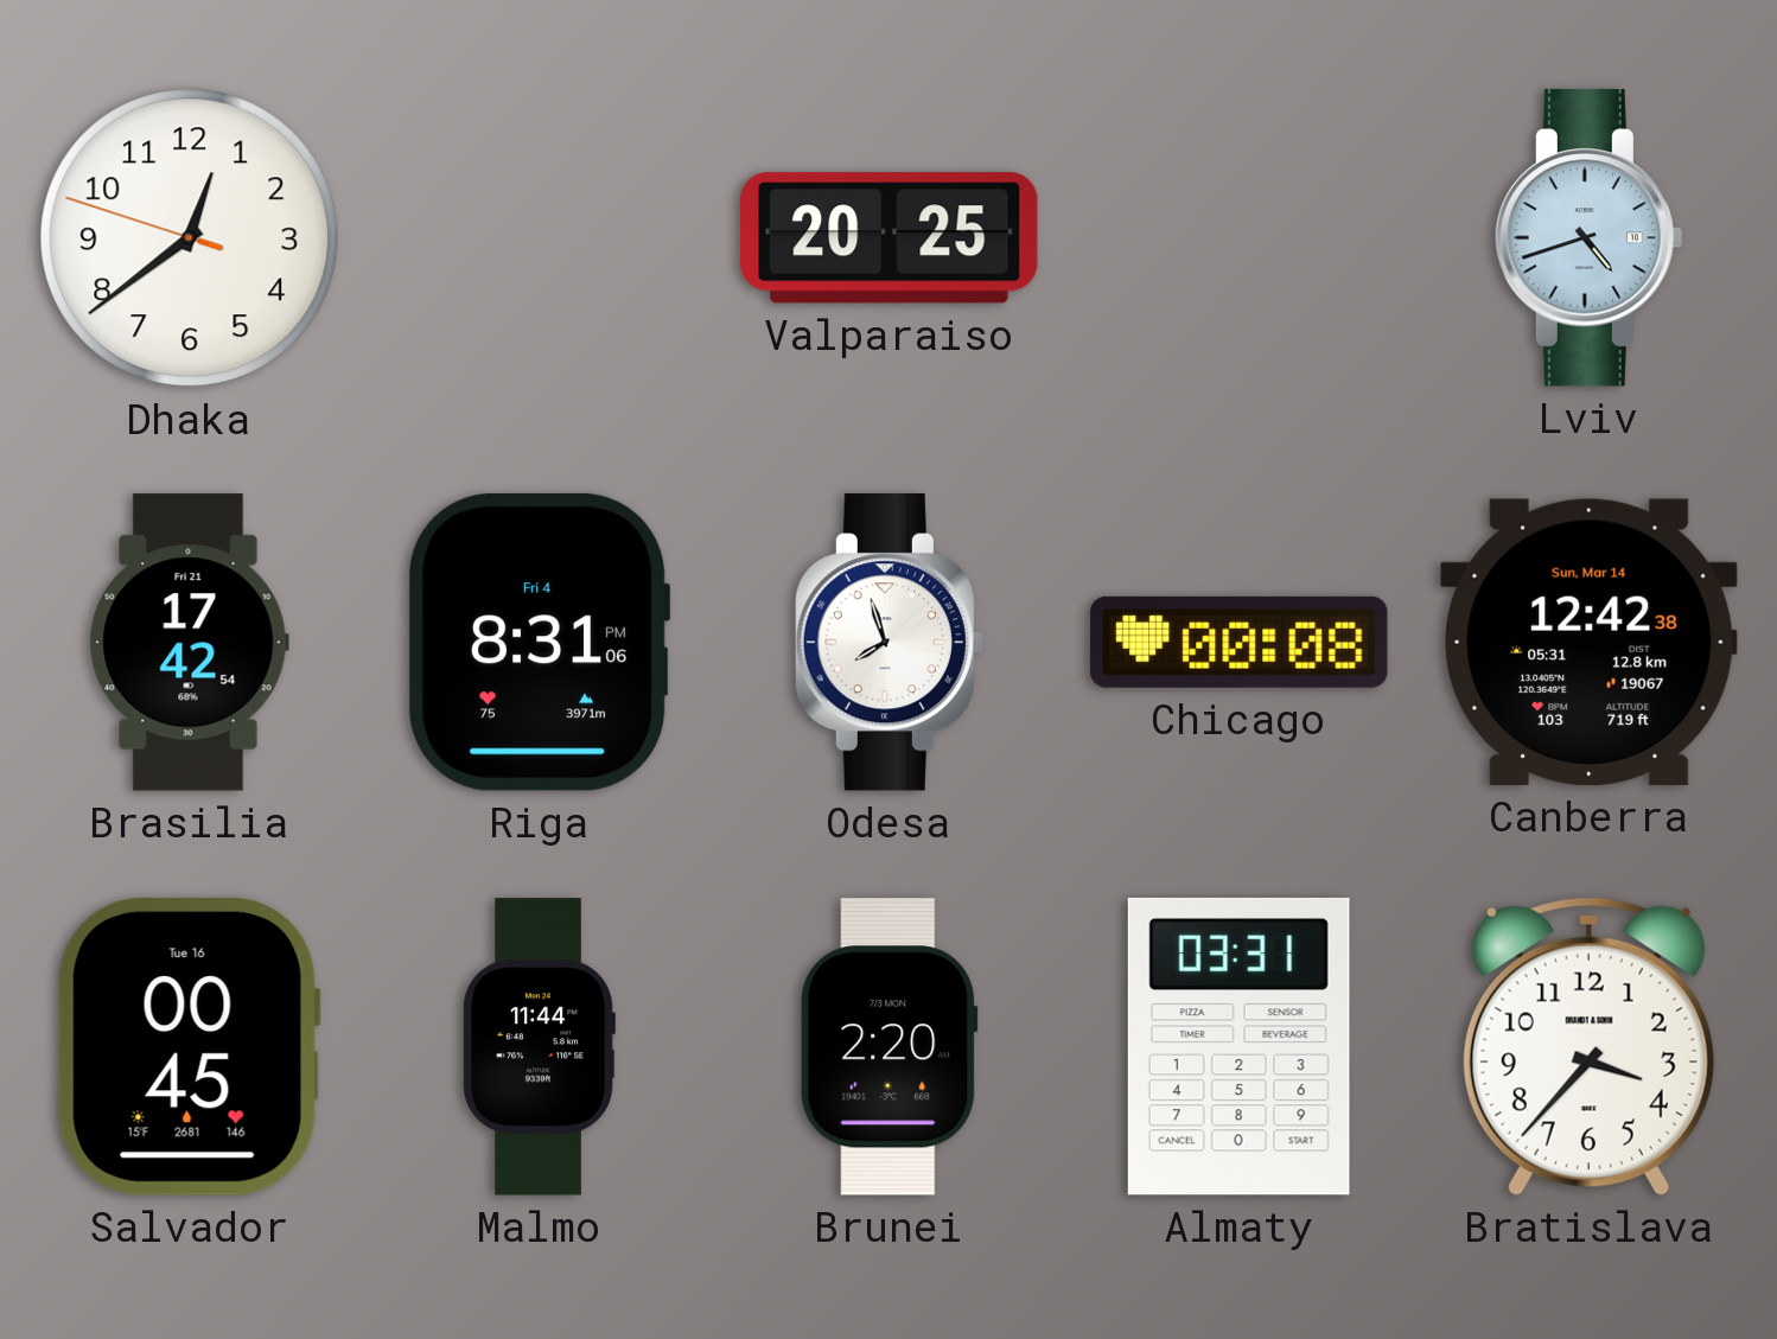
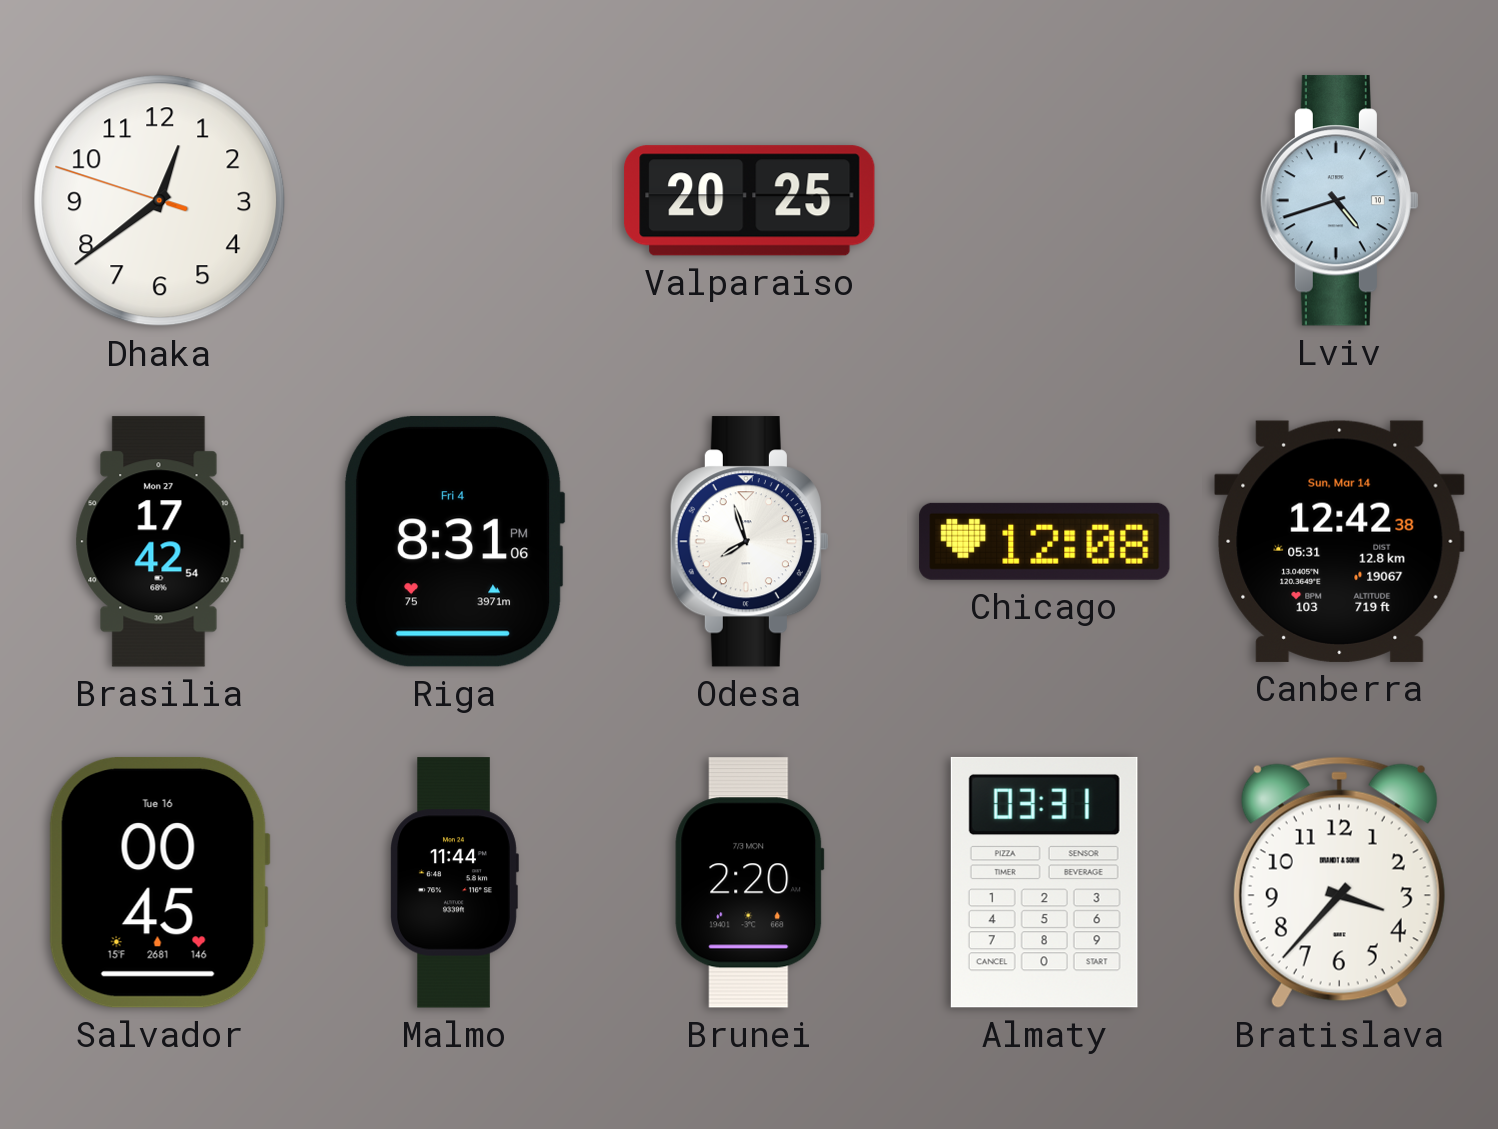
Brasilia date: Fri 21 -> Mon 27 (159, 542)
Chicago: 00:08 -> 12:08 (1045, 541)
